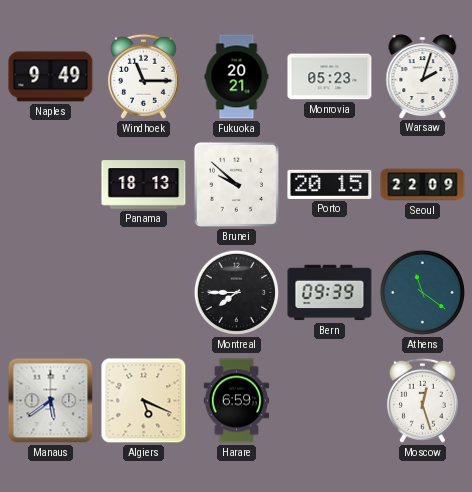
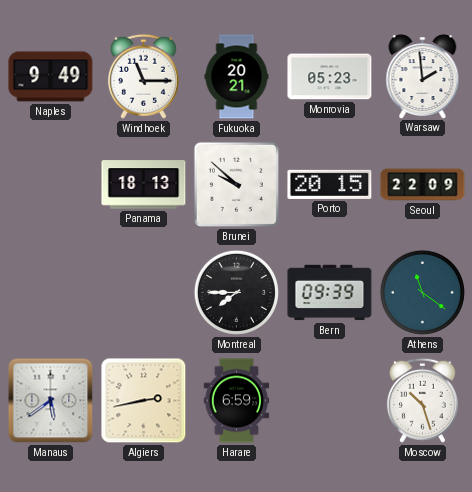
Warsaw: 2:03 -> 1:59 (423, 76)
Algiers: 5:19 -> 2:43 (144, 401)
Moscow: 12:27 -> 10:27 (422, 400)
